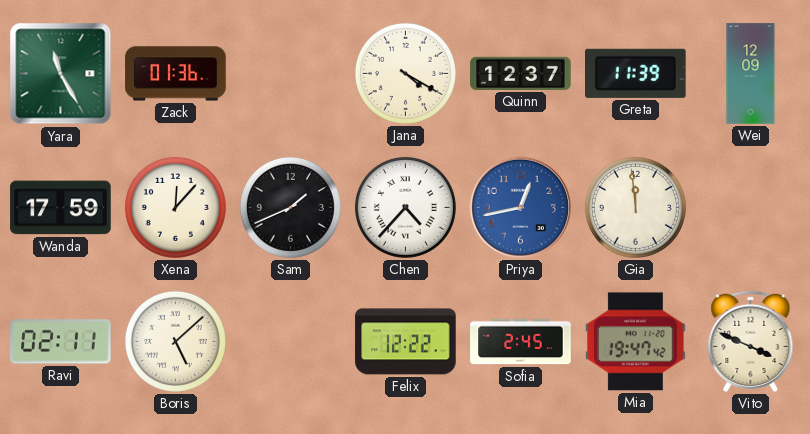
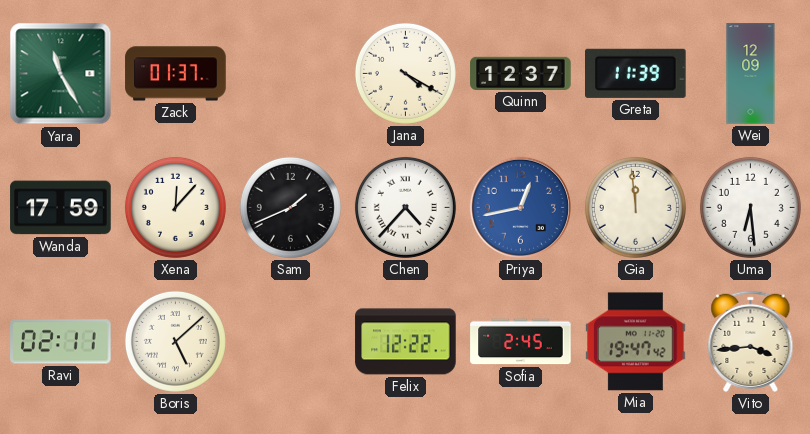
Zack: 01:36 -> 01:37 (176, 74)
Uma: none -> 6:29 (750, 207)
Vito: 3:49 -> 3:44 (751, 341)
